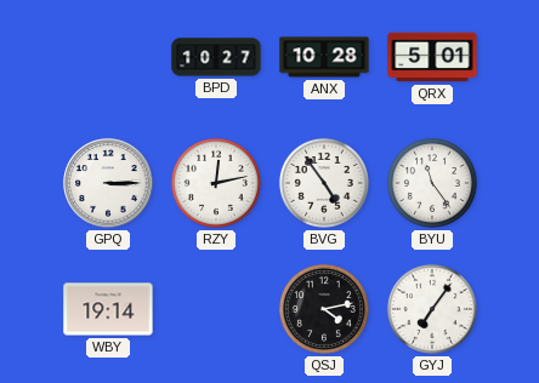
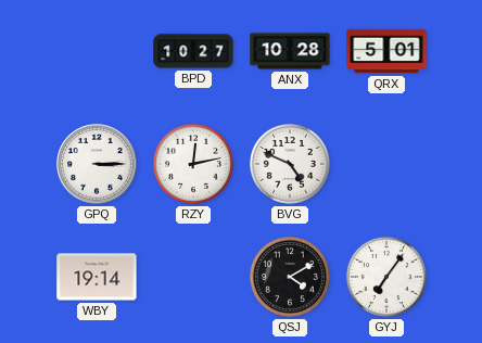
BVG: 4:54 -> 4:49 (290, 164)
BYU: 11:24 -> none (432, 183)
QSJ: 4:13 -> 4:10 (290, 277)
